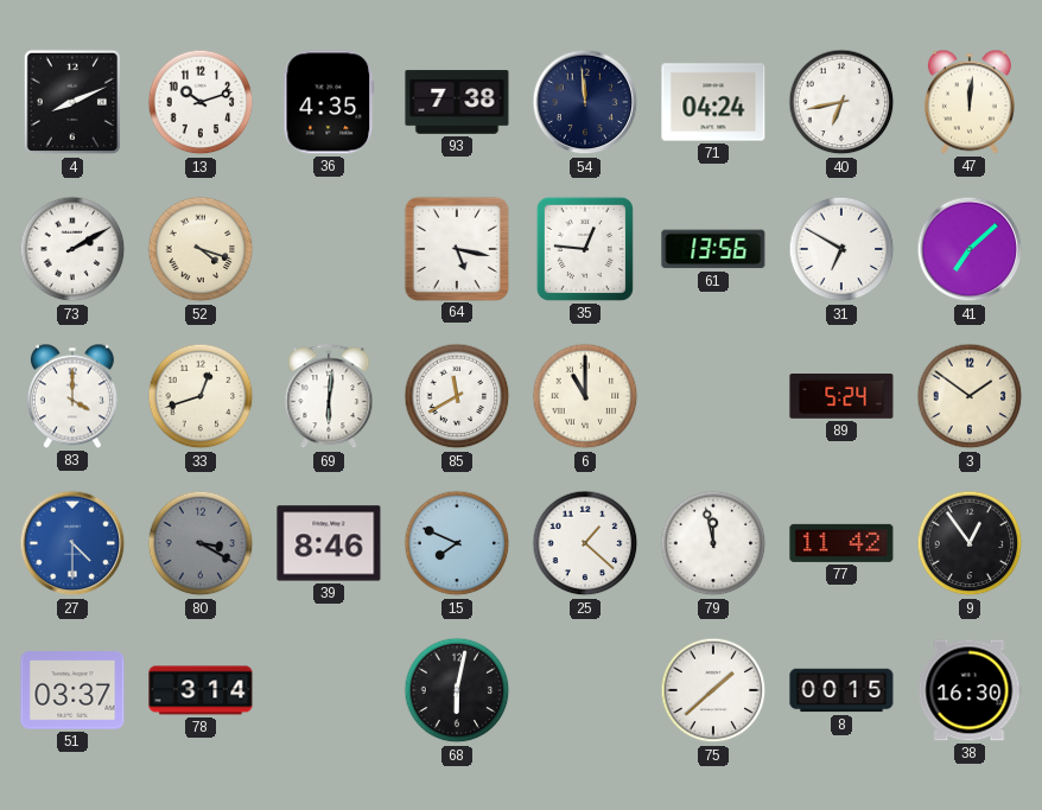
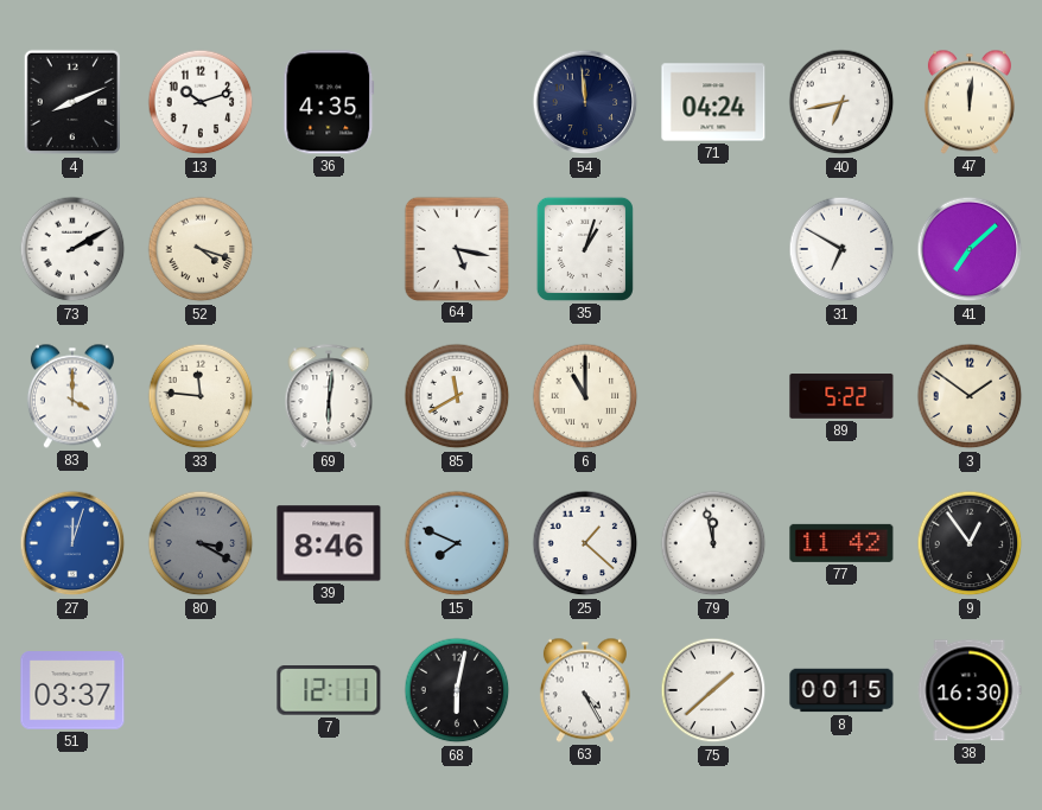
93: 7:38 -> none (457, 102)
35: 12:46 -> 1:03 (585, 249)
61: 13:56 -> none (713, 249)
33: 12:42 -> 11:46 (201, 396)
89: 5:24 -> 5:22 (841, 396)
27: 4:30 -> 12:03 (72, 543)
78: 3:14 -> none (201, 690)
7: none -> 12:11 (329, 691)
63: none -> 4:25 (585, 690)
